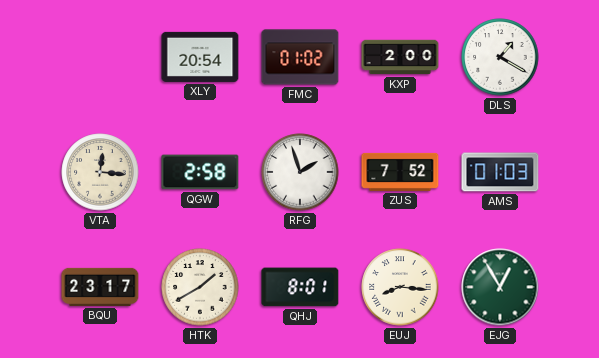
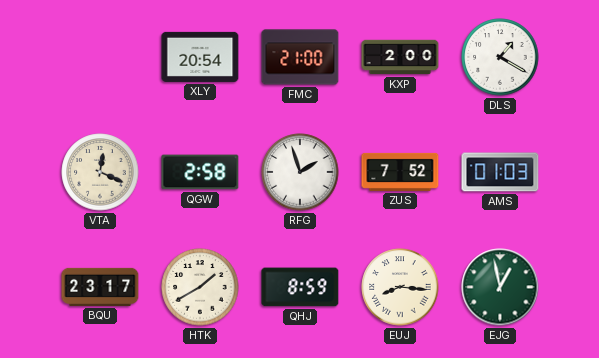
FMC: 01:02 -> 21:00 (300, 57)
VTA: 12:16 -> 12:19 (100, 172)
QHJ: 8:01 -> 8:59 (300, 287)
EJG: 12:55 -> 12:58 (500, 287)
